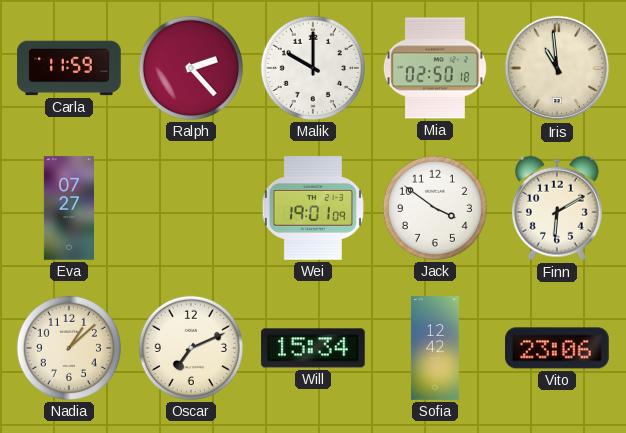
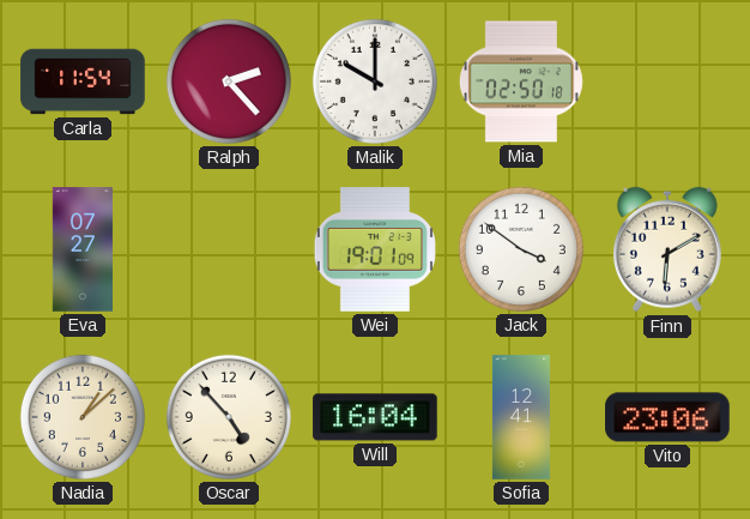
Carla: 11:59 -> 11:54 (83, 82)
Iris: 10:59 -> none (557, 68)
Oscar: 7:11 -> 4:53 (229, 417)
Will: 15:34 -> 16:04 (375, 417)
Sofia: 12:42 -> 12:41 (521, 417)
